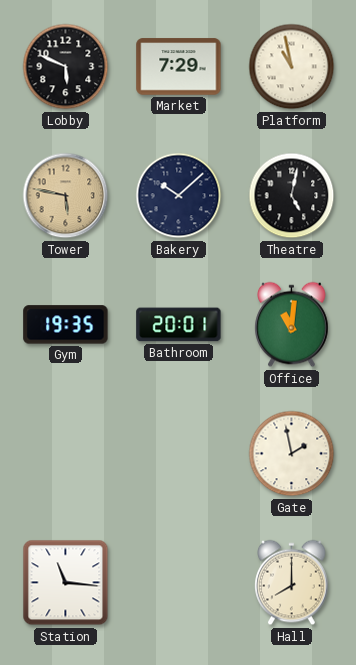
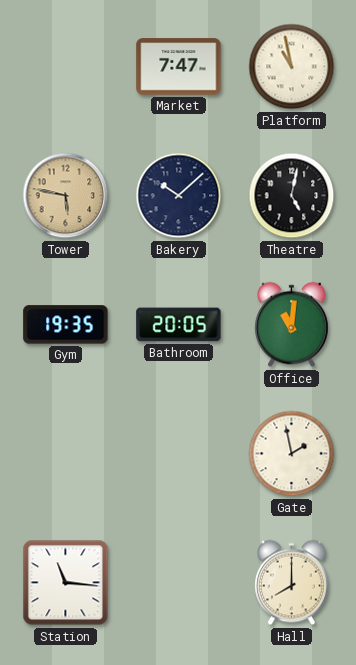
Lobby: 5:49 -> none (66, 67)
Market: 7:29 -> 7:47 (179, 67)
Bathroom: 20:01 -> 20:05 (179, 325)
